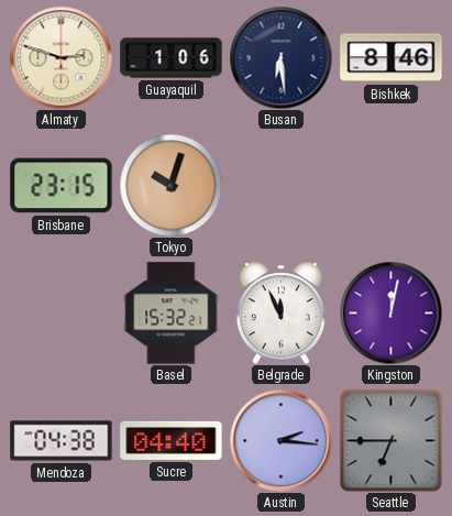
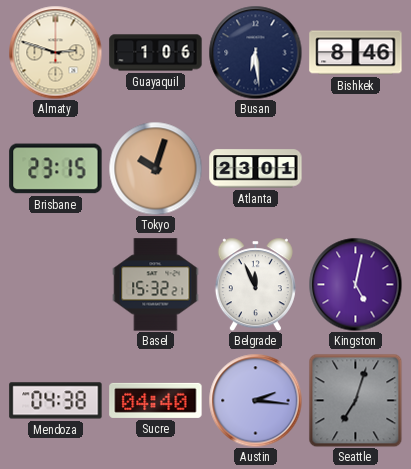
Atlanta: none -> 23:01 (256, 169)
Kingston: 12:02 -> 5:02 (355, 284)
Seattle: 6:45 -> 7:03 (355, 400)
